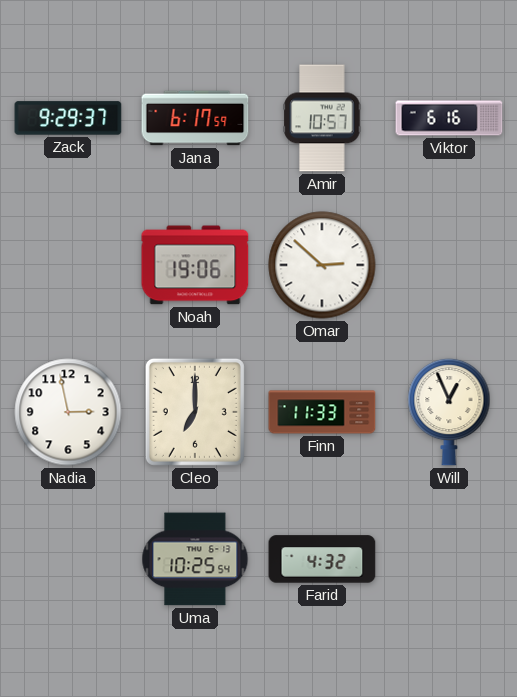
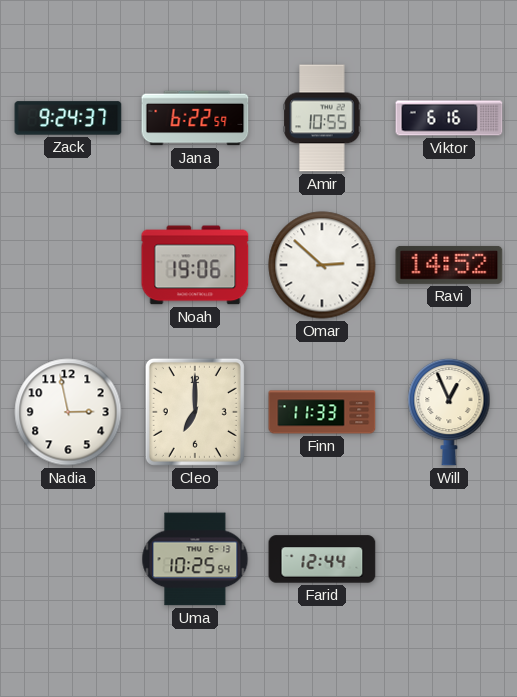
Zack: 9:29 -> 9:24 (68, 118)
Jana: 6:17 -> 6:22 (195, 118)
Amir: 10:57 -> 10:55 (322, 118)
Ravi: none -> 14:52 (449, 265)
Farid: 4:32 -> 12:44 (322, 559)
